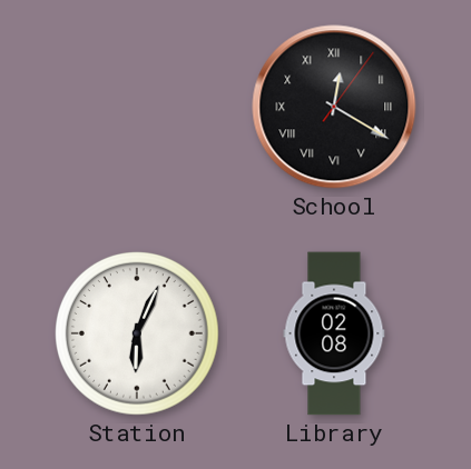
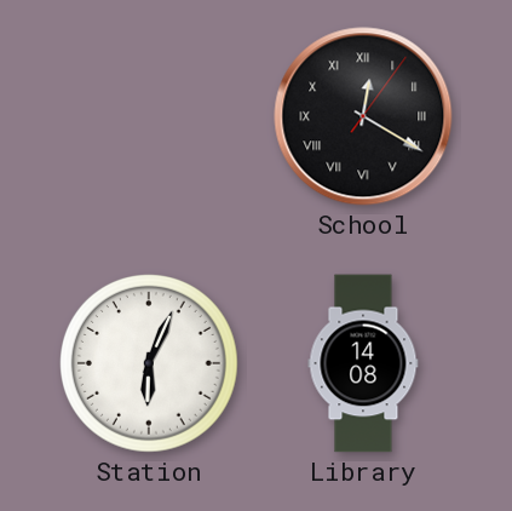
Library: 02:08 -> 14:08 (363, 363)
